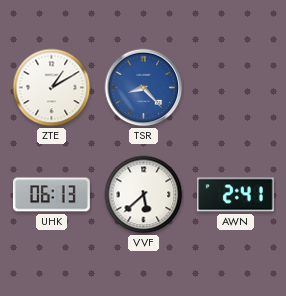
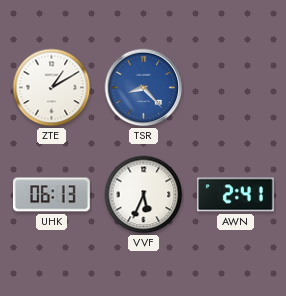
VVF: 5:38 -> 5:34 (144, 195)
